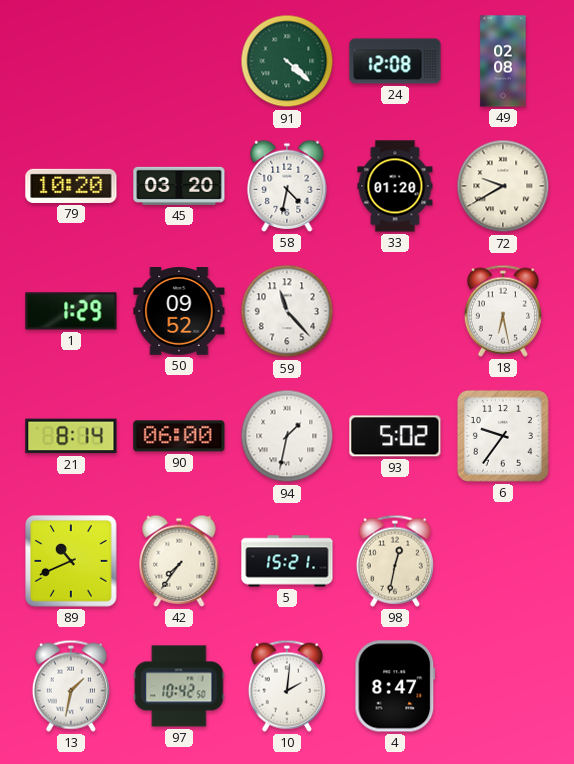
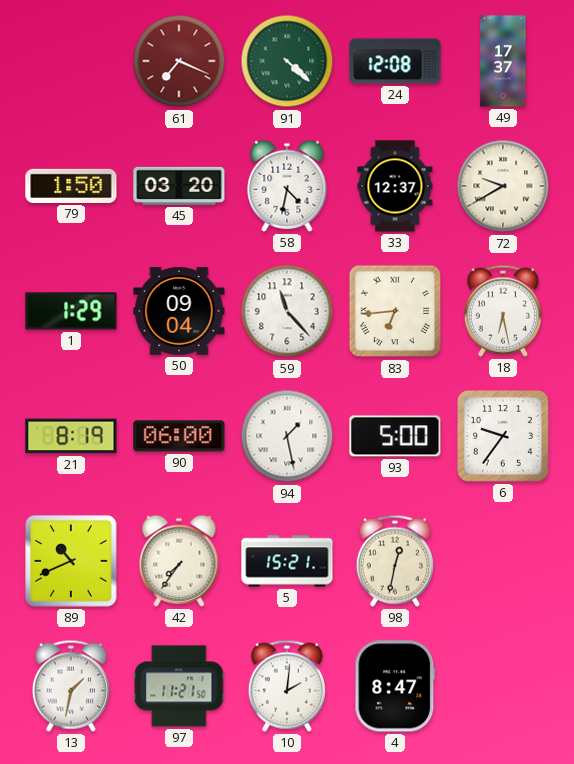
61: none -> 7:19 (179, 61)
49: 02:08 -> 17:37 (503, 61)
79: 10:20 -> 1:50 (71, 186)
33: 01:20 -> 12:37 (395, 186)
50: 09:52 -> 09:04 (179, 312)
83: none -> 6:44 (395, 311)
21: 8:14 -> 8:19 (71, 436)
94: 1:32 -> 1:28 (287, 436)
93: 5:02 -> 5:00 (395, 436)
97: 10:42 -> 11:21 (179, 686)
